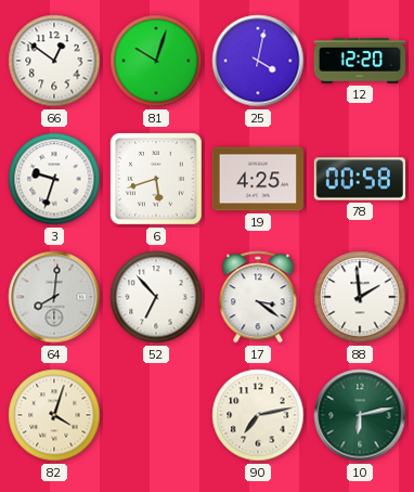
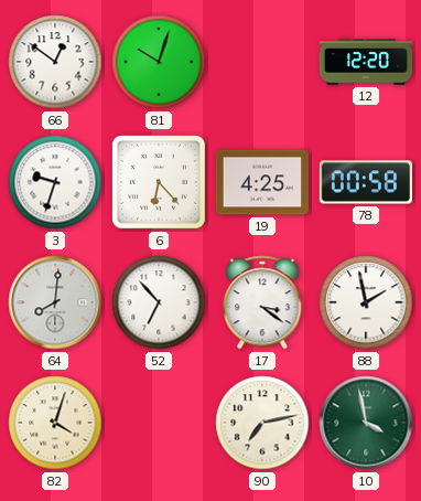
25: 4:02 -> none (258, 61)
6: 5:42 -> 6:23 (160, 183)
88: 1:59 -> 1:58 (366, 302)
10: 6:13 -> 3:58 (366, 423)
